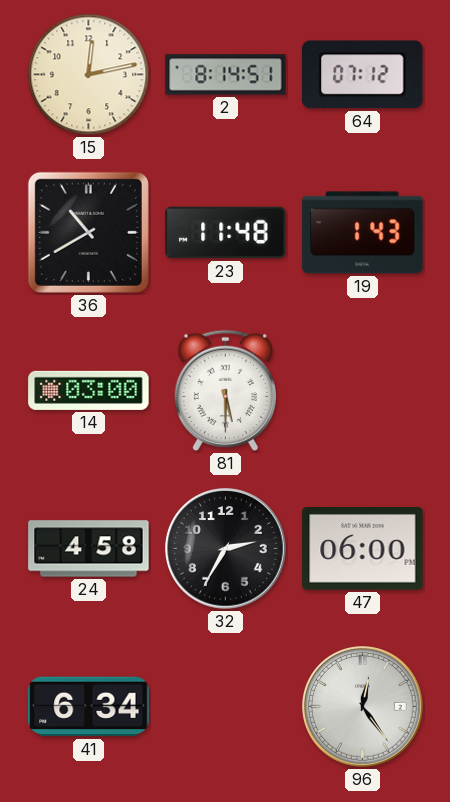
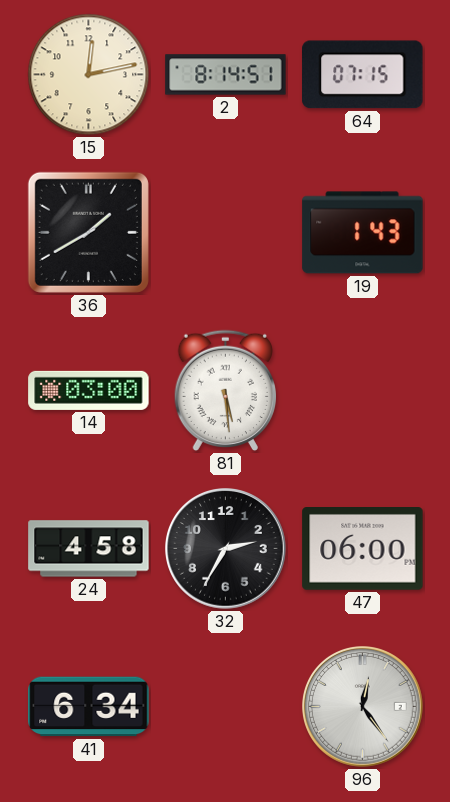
64: 07:12 -> 07:15 (363, 75)
36: 10:40 -> 1:40 (88, 232)
23: 11:48 -> none (226, 233)
81: 5:30 -> 5:29 (225, 391)
